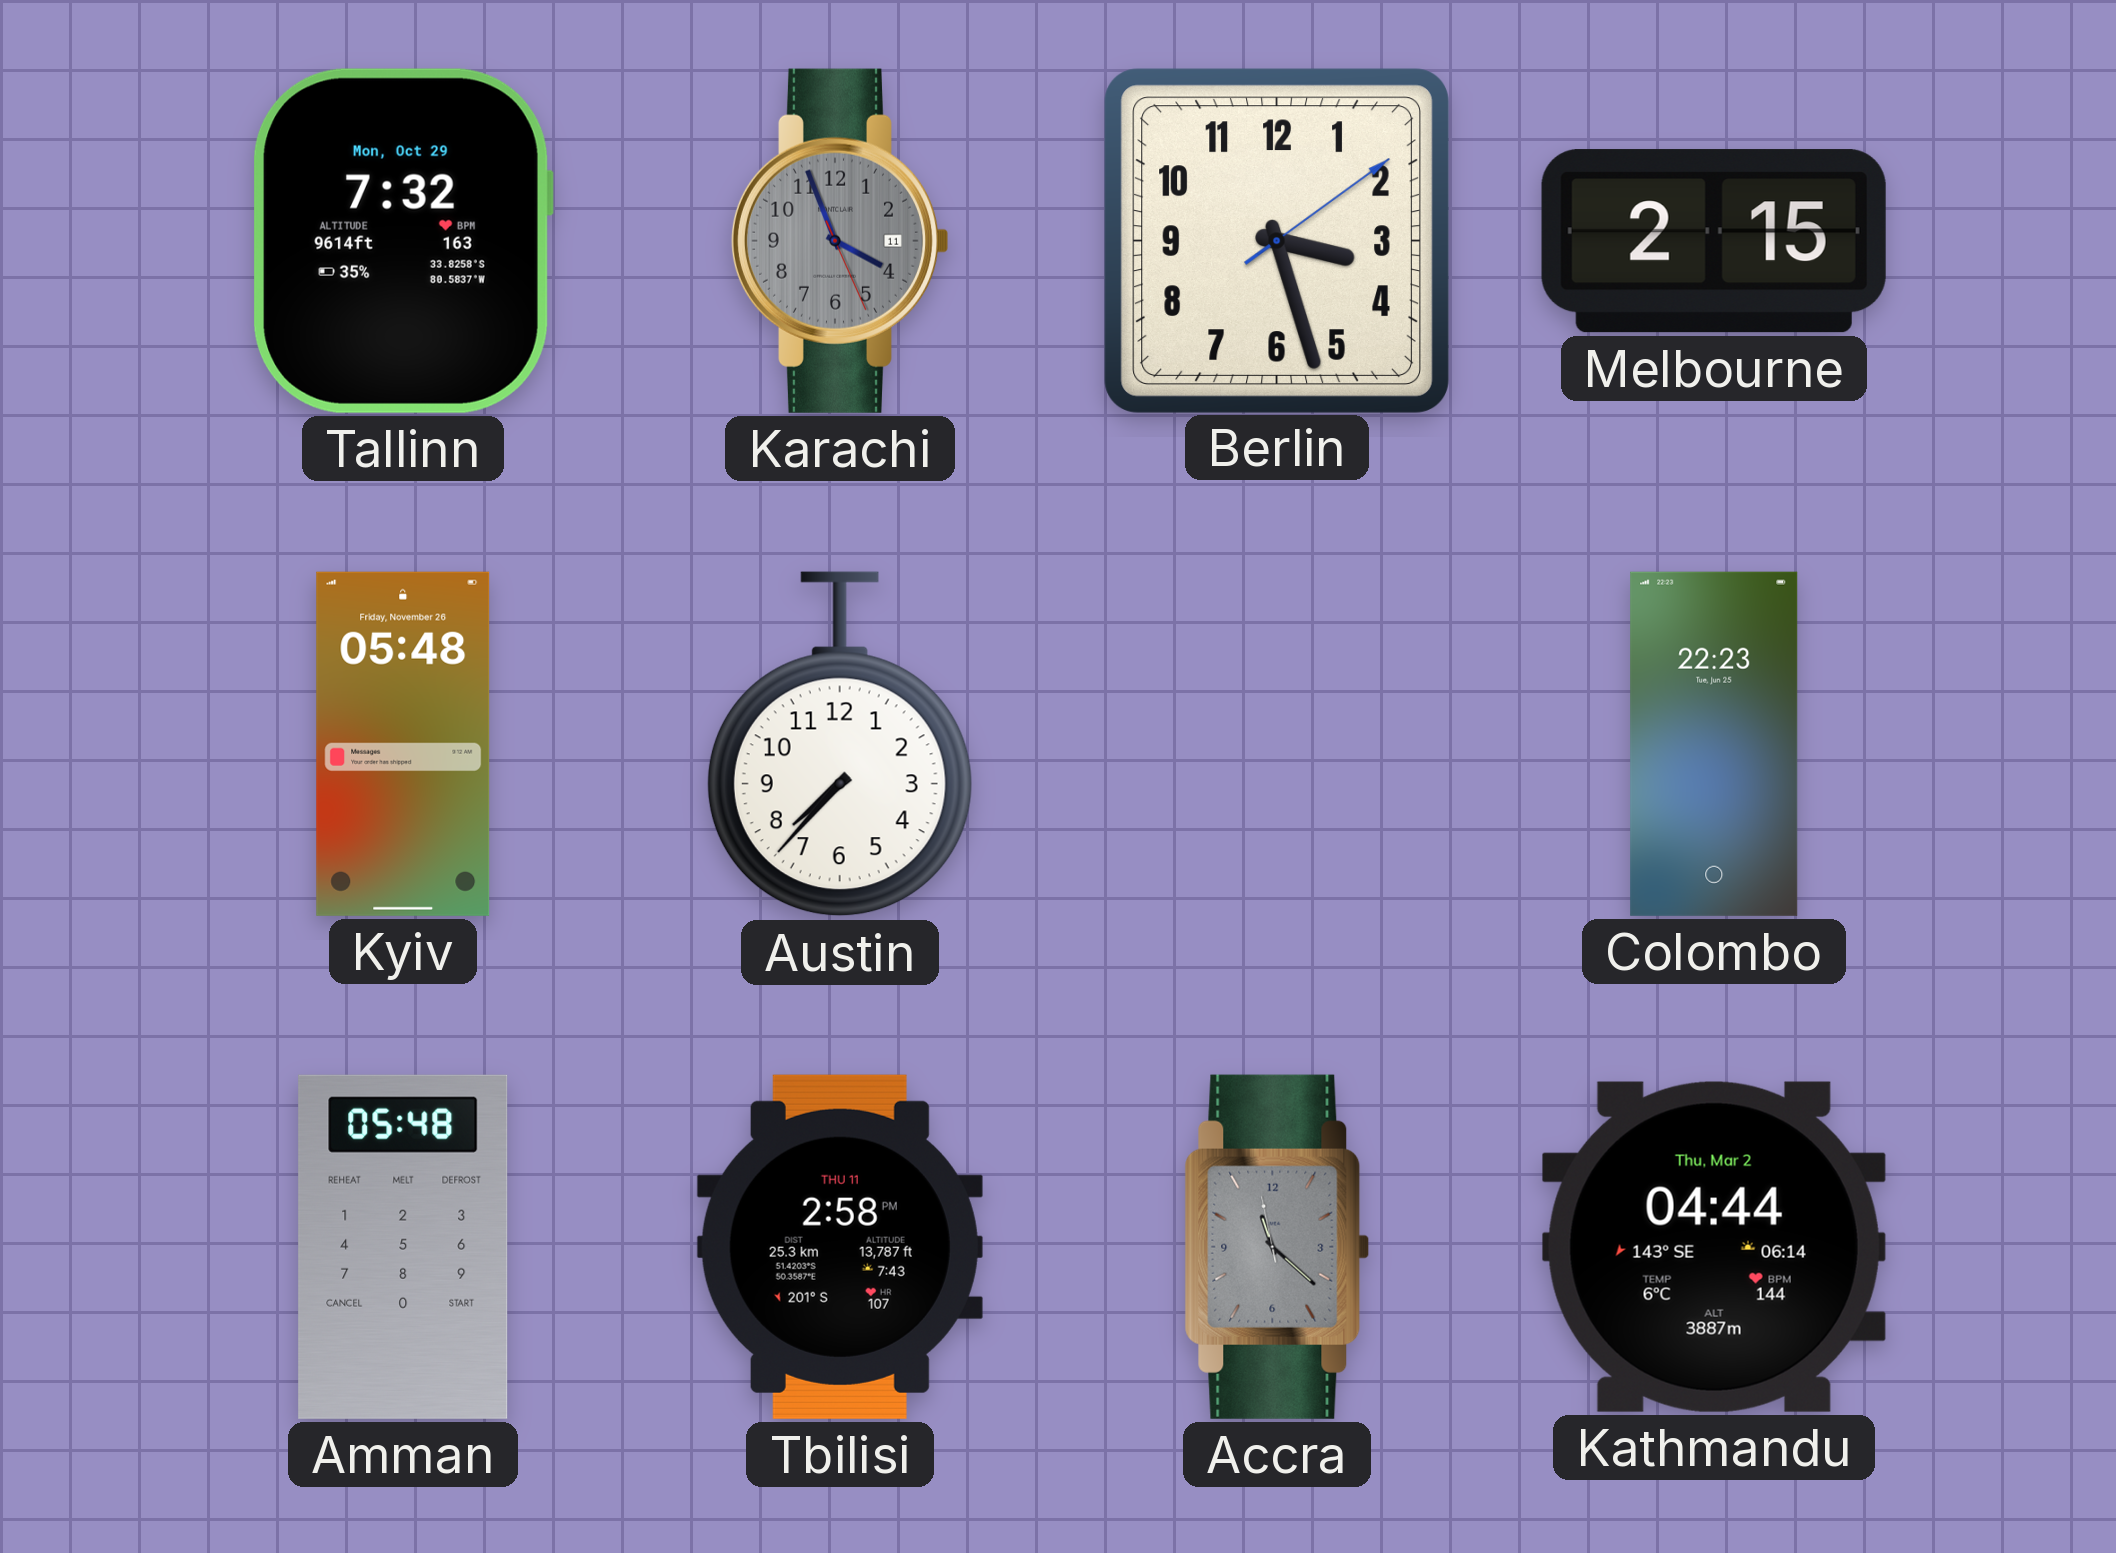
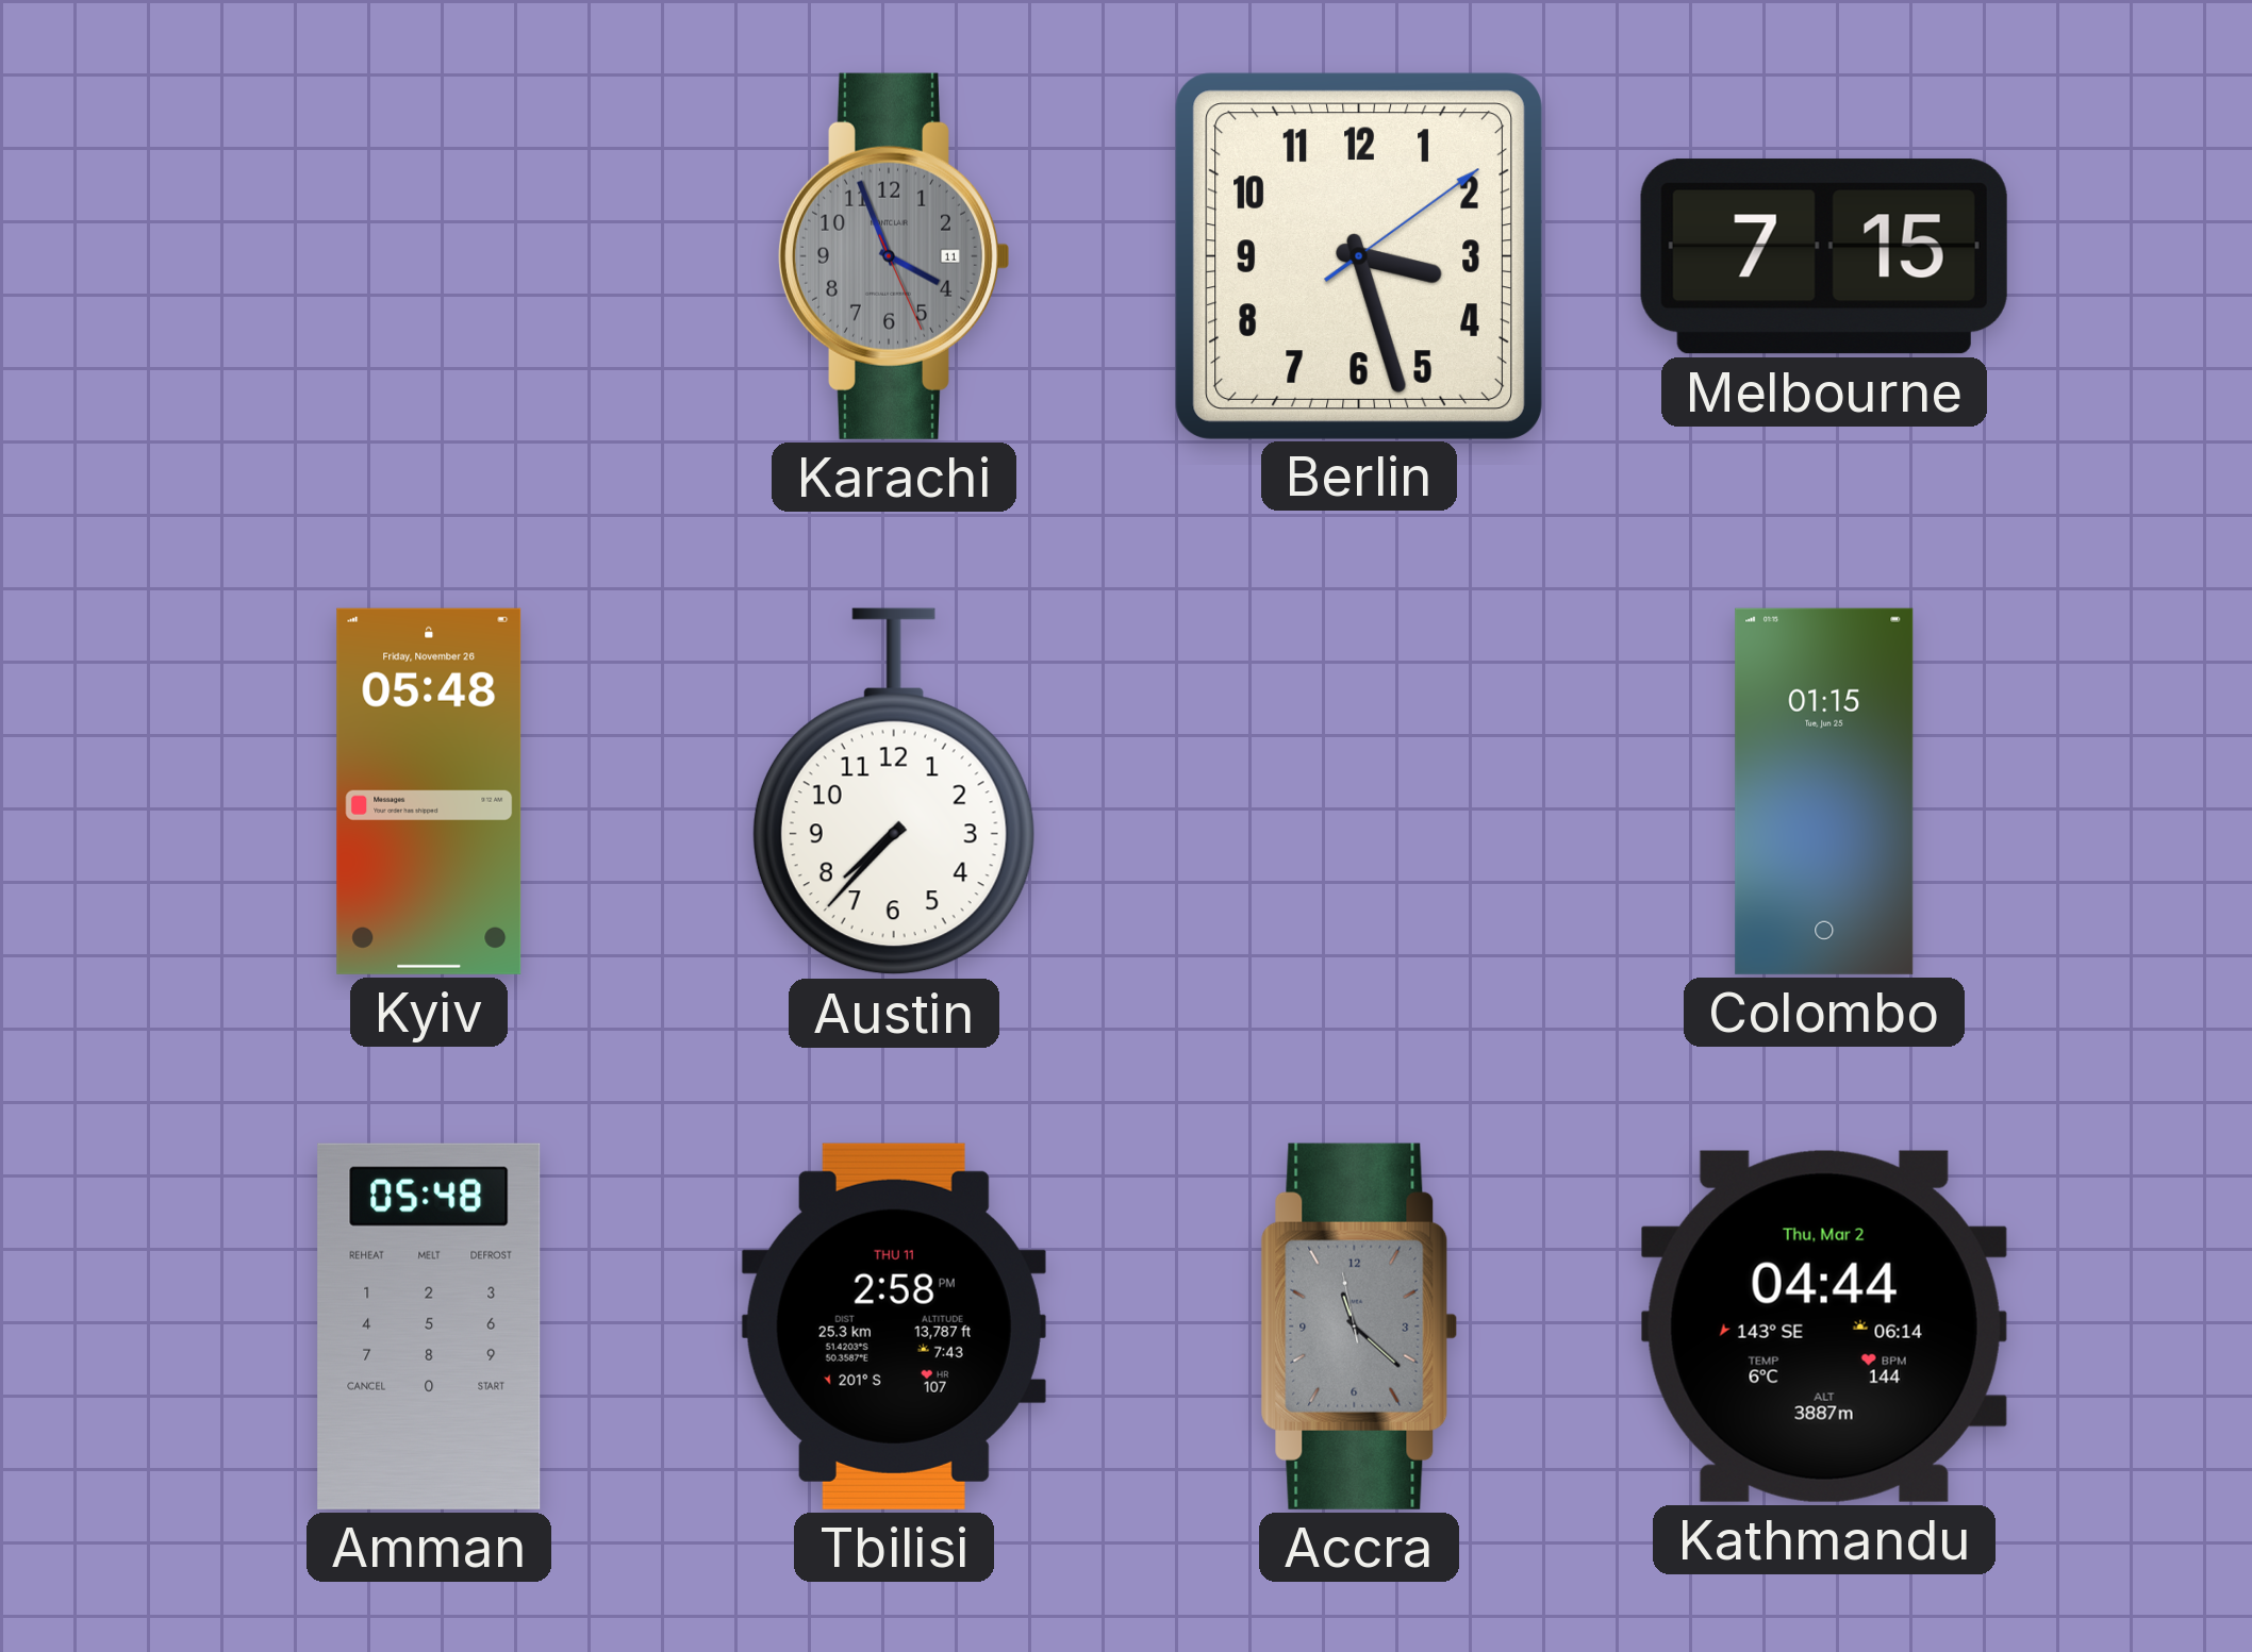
Tallinn: 7:32 -> none (403, 241)
Melbourne: 2:15 -> 7:15 (1824, 256)
Colombo: 22:23 -> 01:15 (1824, 791)
